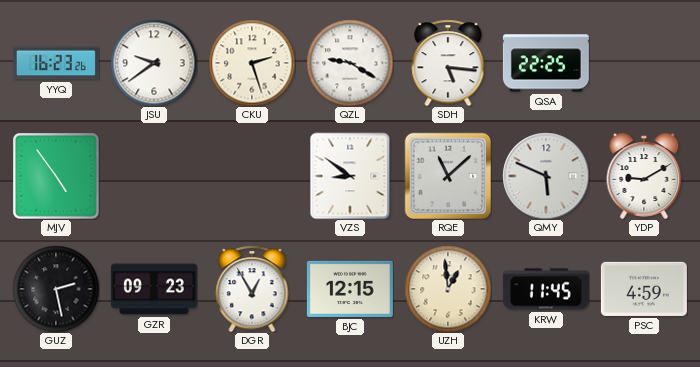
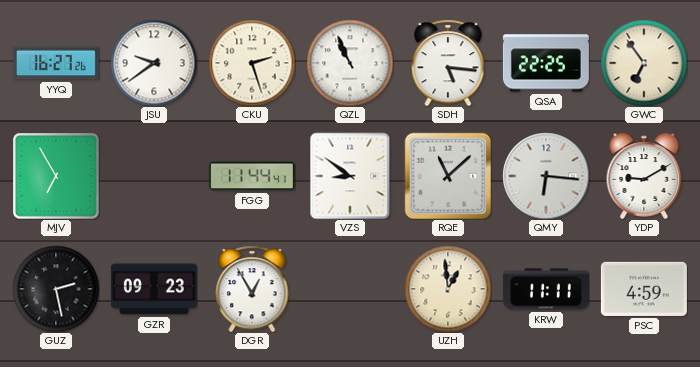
YYQ: 16:23 -> 16:27 (56, 63)
QZL: 9:20 -> 10:56 (350, 63)
GWC: none -> 6:54 (644, 63)
MJV: 4:54 -> 6:55 (56, 176)
FGG: none -> 11:44 (252, 176)
QMY: 5:49 -> 6:16 (546, 176)
BJC: 12:15 -> none (350, 289)
KRW: 11:45 -> 11:11 (546, 289)
